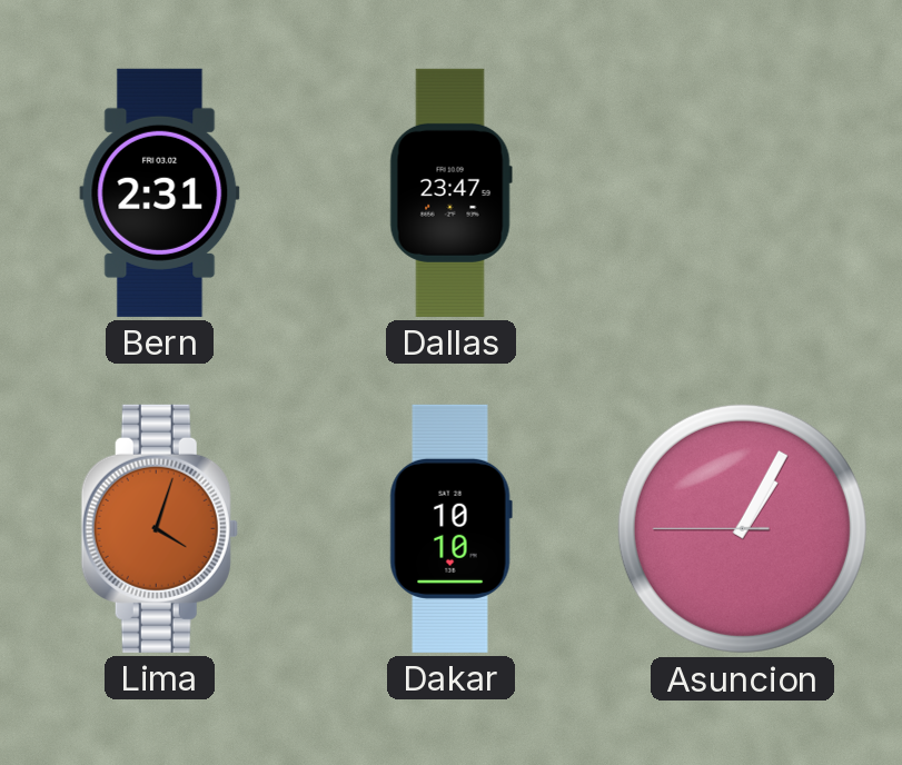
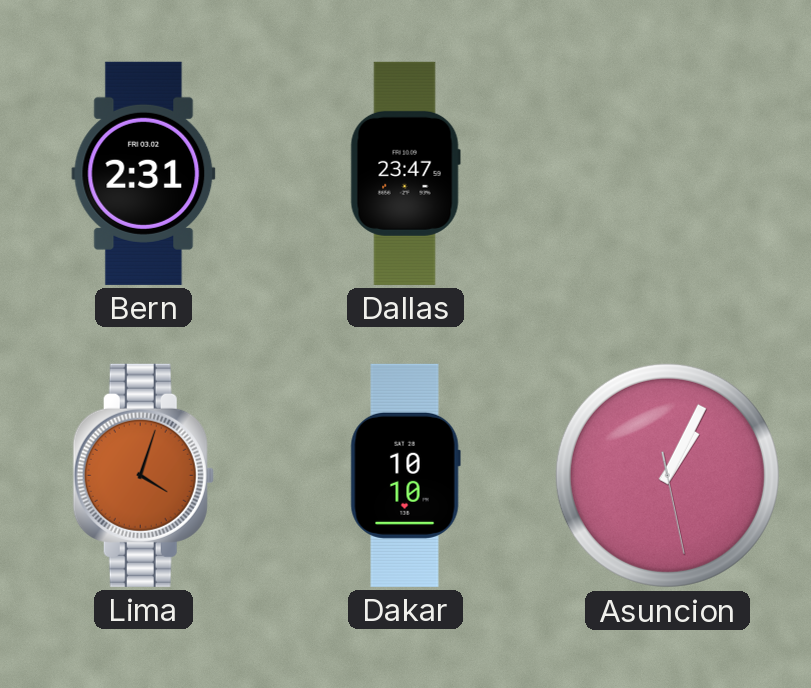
Asuncion: 1:04:45 -> 1:04:28 (667, 475)
